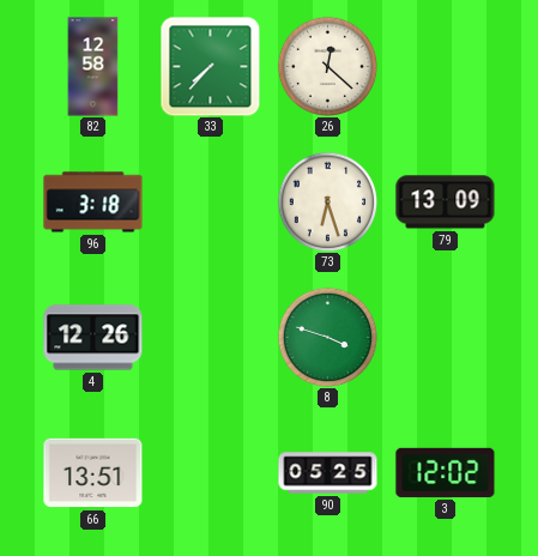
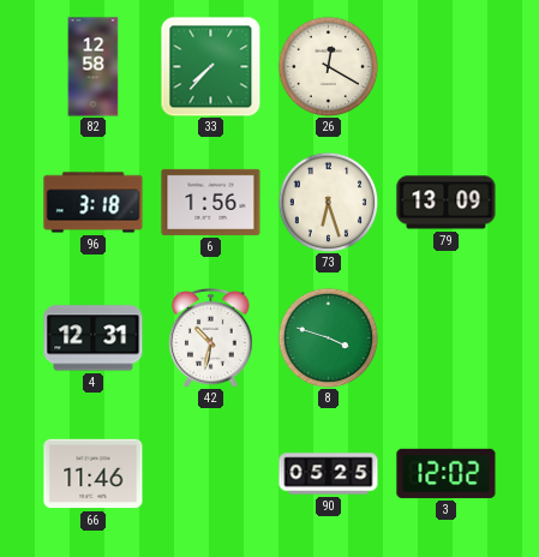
26: 12:22 -> 12:20 (328, 66)
6: none -> 1:56 (211, 202)
4: 12:26 -> 12:31 (94, 339)
42: none -> 10:32 (211, 339)
66: 13:51 -> 11:46 (94, 474)
